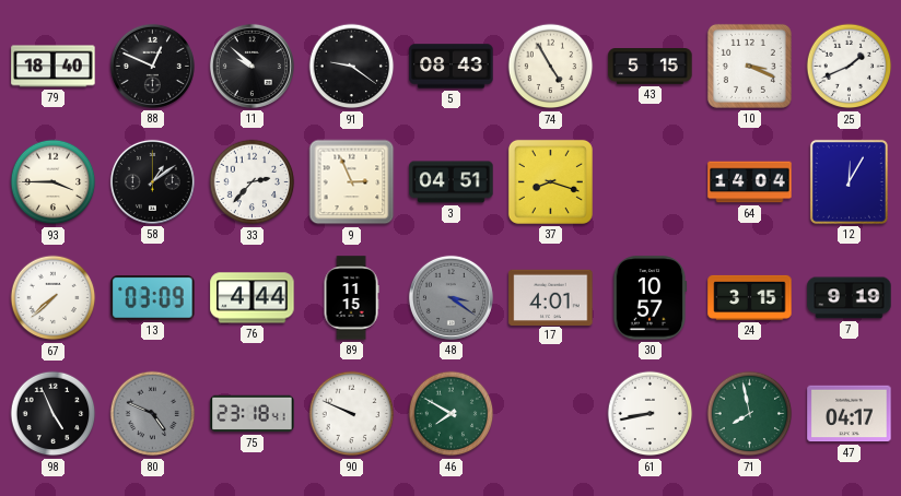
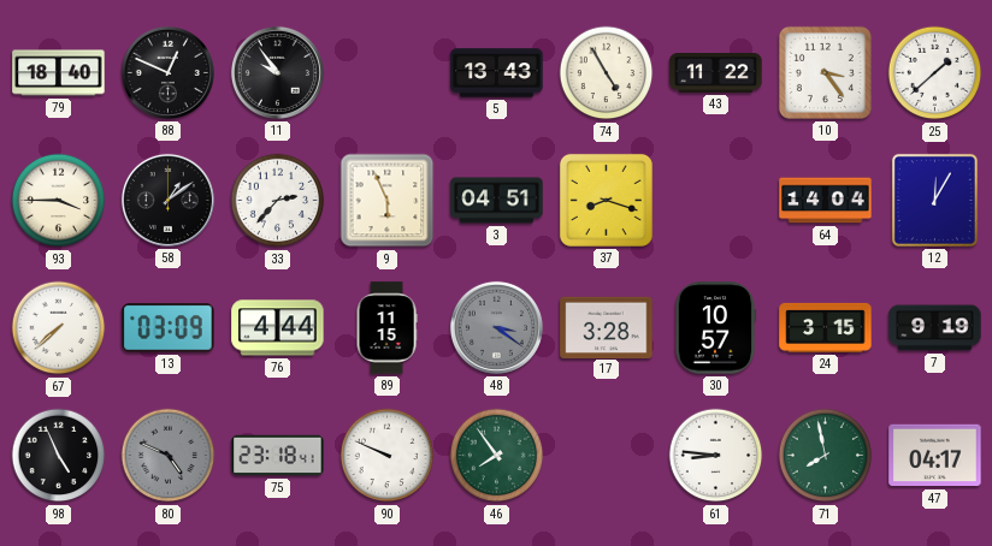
11: 9:52 -> 9:54 (277, 72)
91: 9:21 -> none (352, 67)
5: 08:43 -> 13:43 (497, 73)
43: 5:15 -> 11:22 (716, 73)
10: 3:19 -> 3:24 (825, 72)
25: 1:41 -> 1:38 (935, 73)
9: 2:56 -> 5:56 (388, 201)
17: 4:01 -> 3:28 (607, 327)
46: 7:50 -> 7:54 (497, 456)
61: 8:43 -> 8:46 (716, 456)
